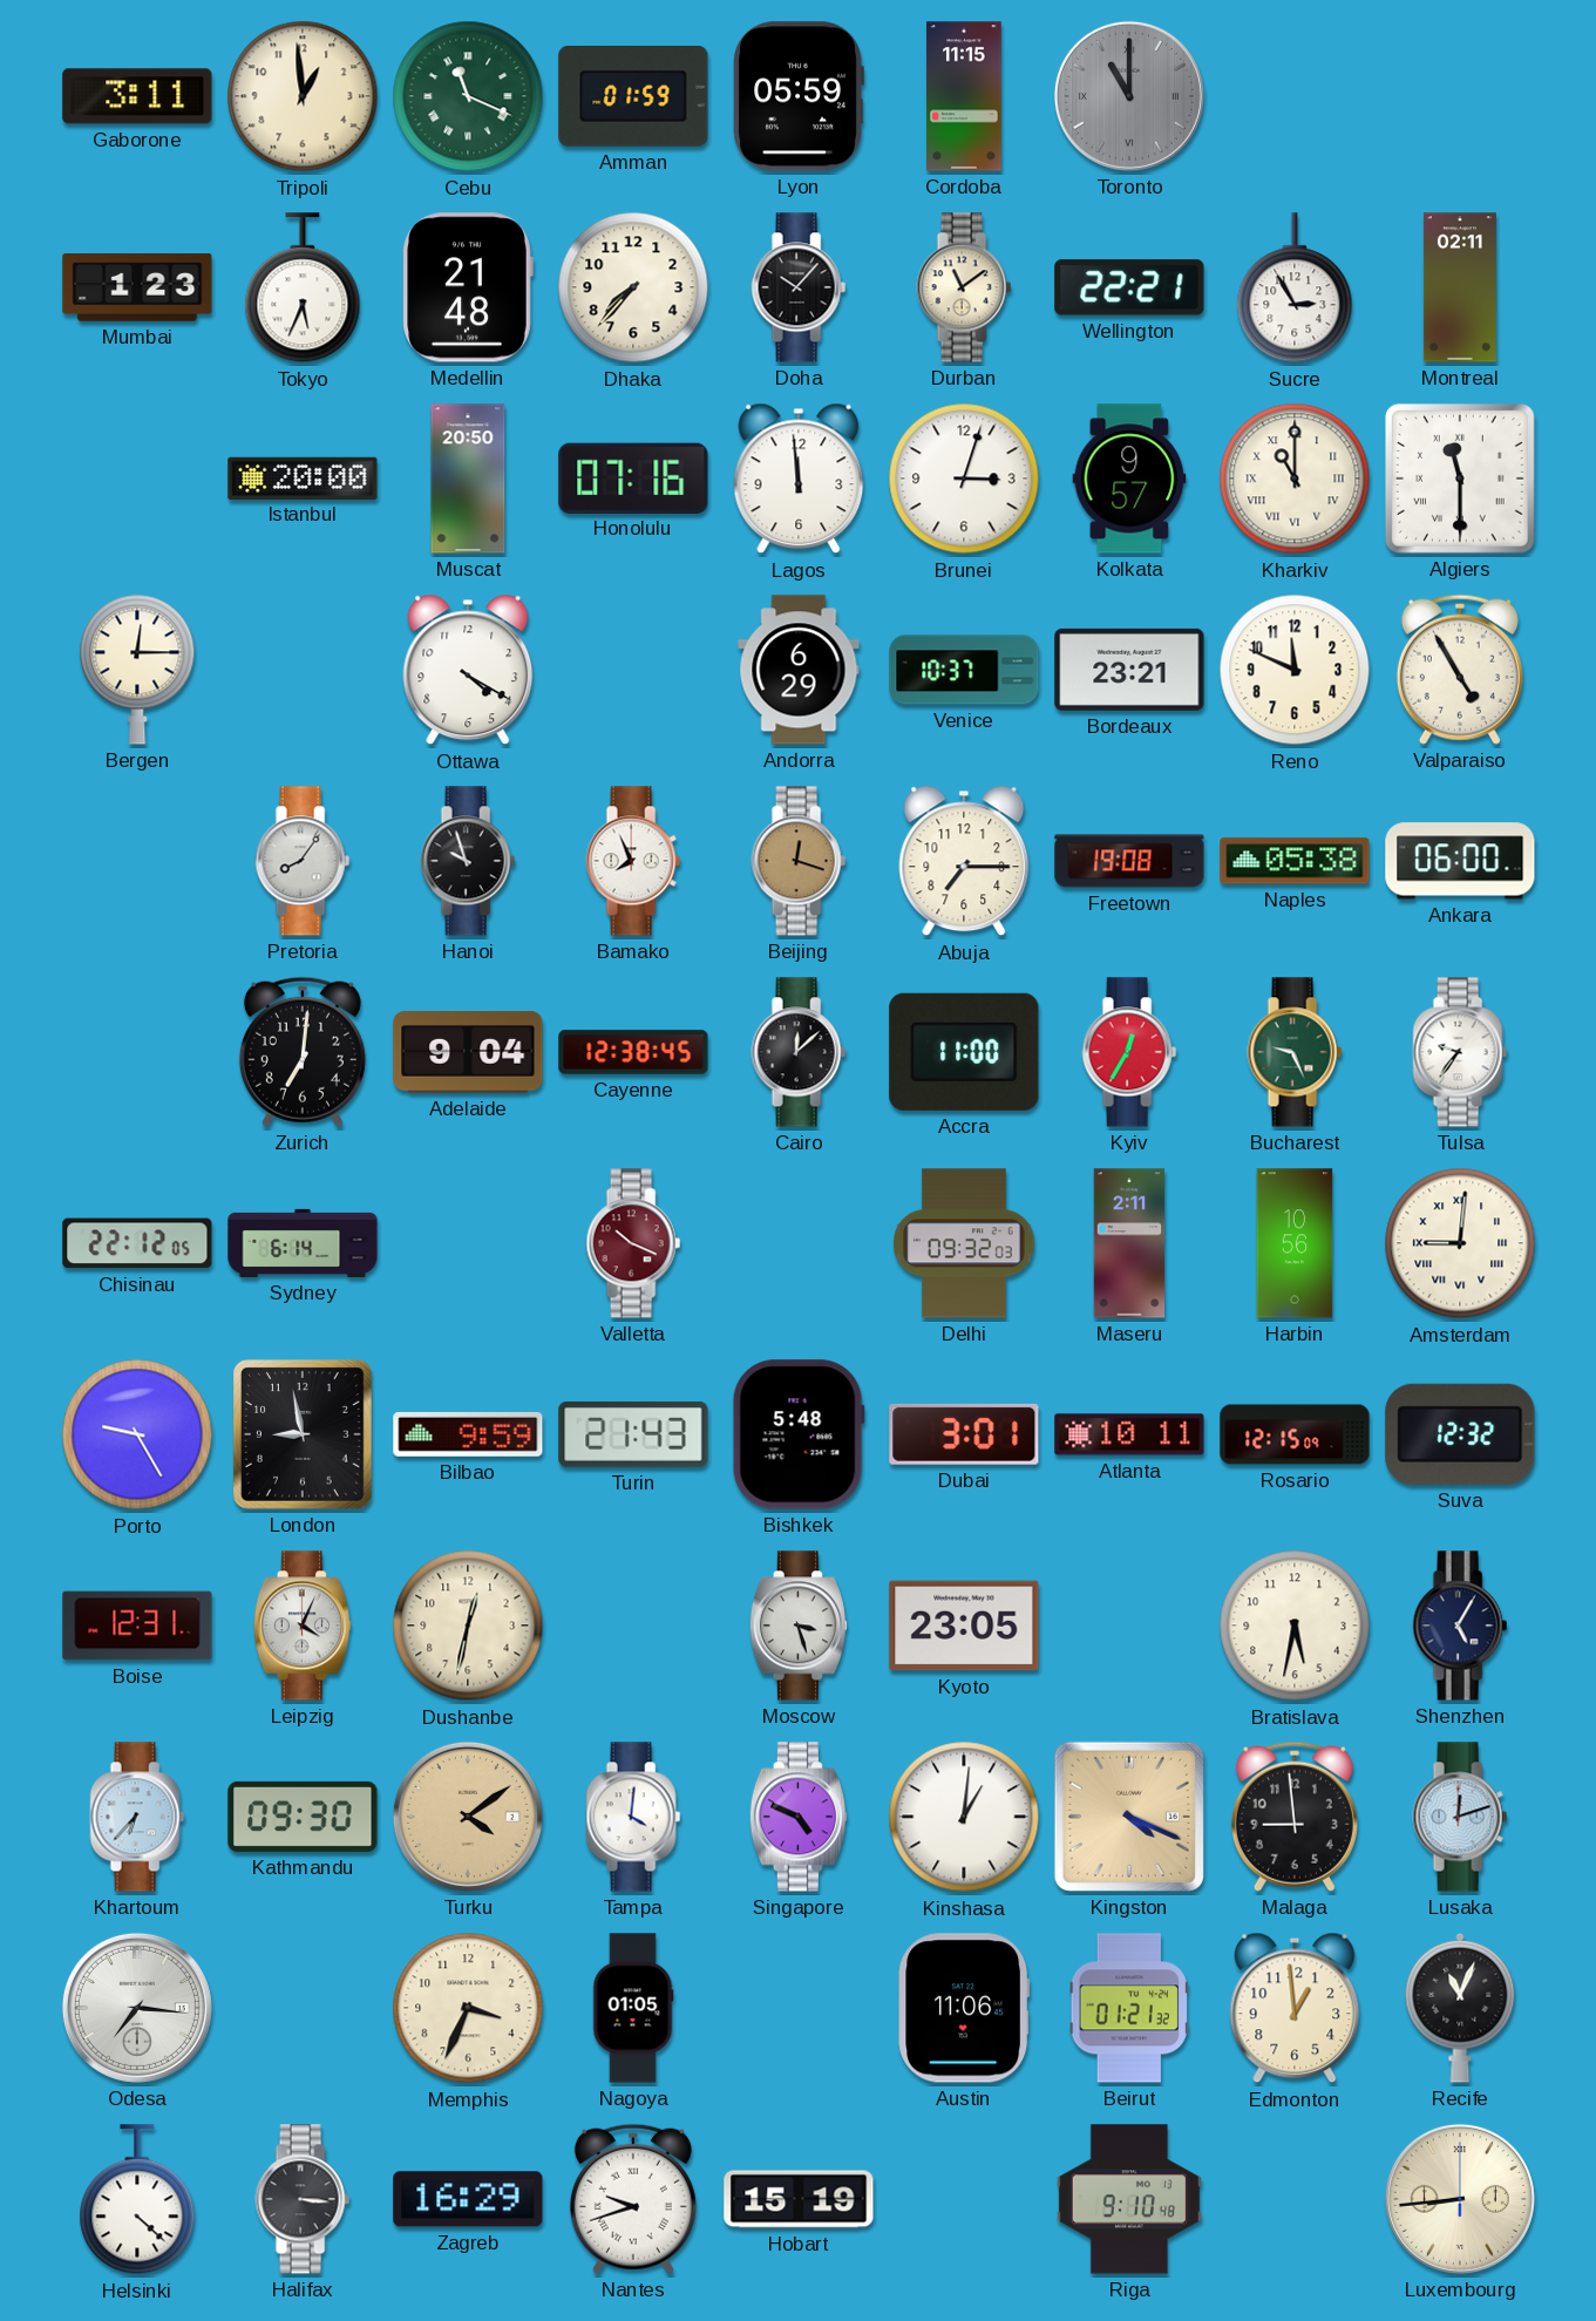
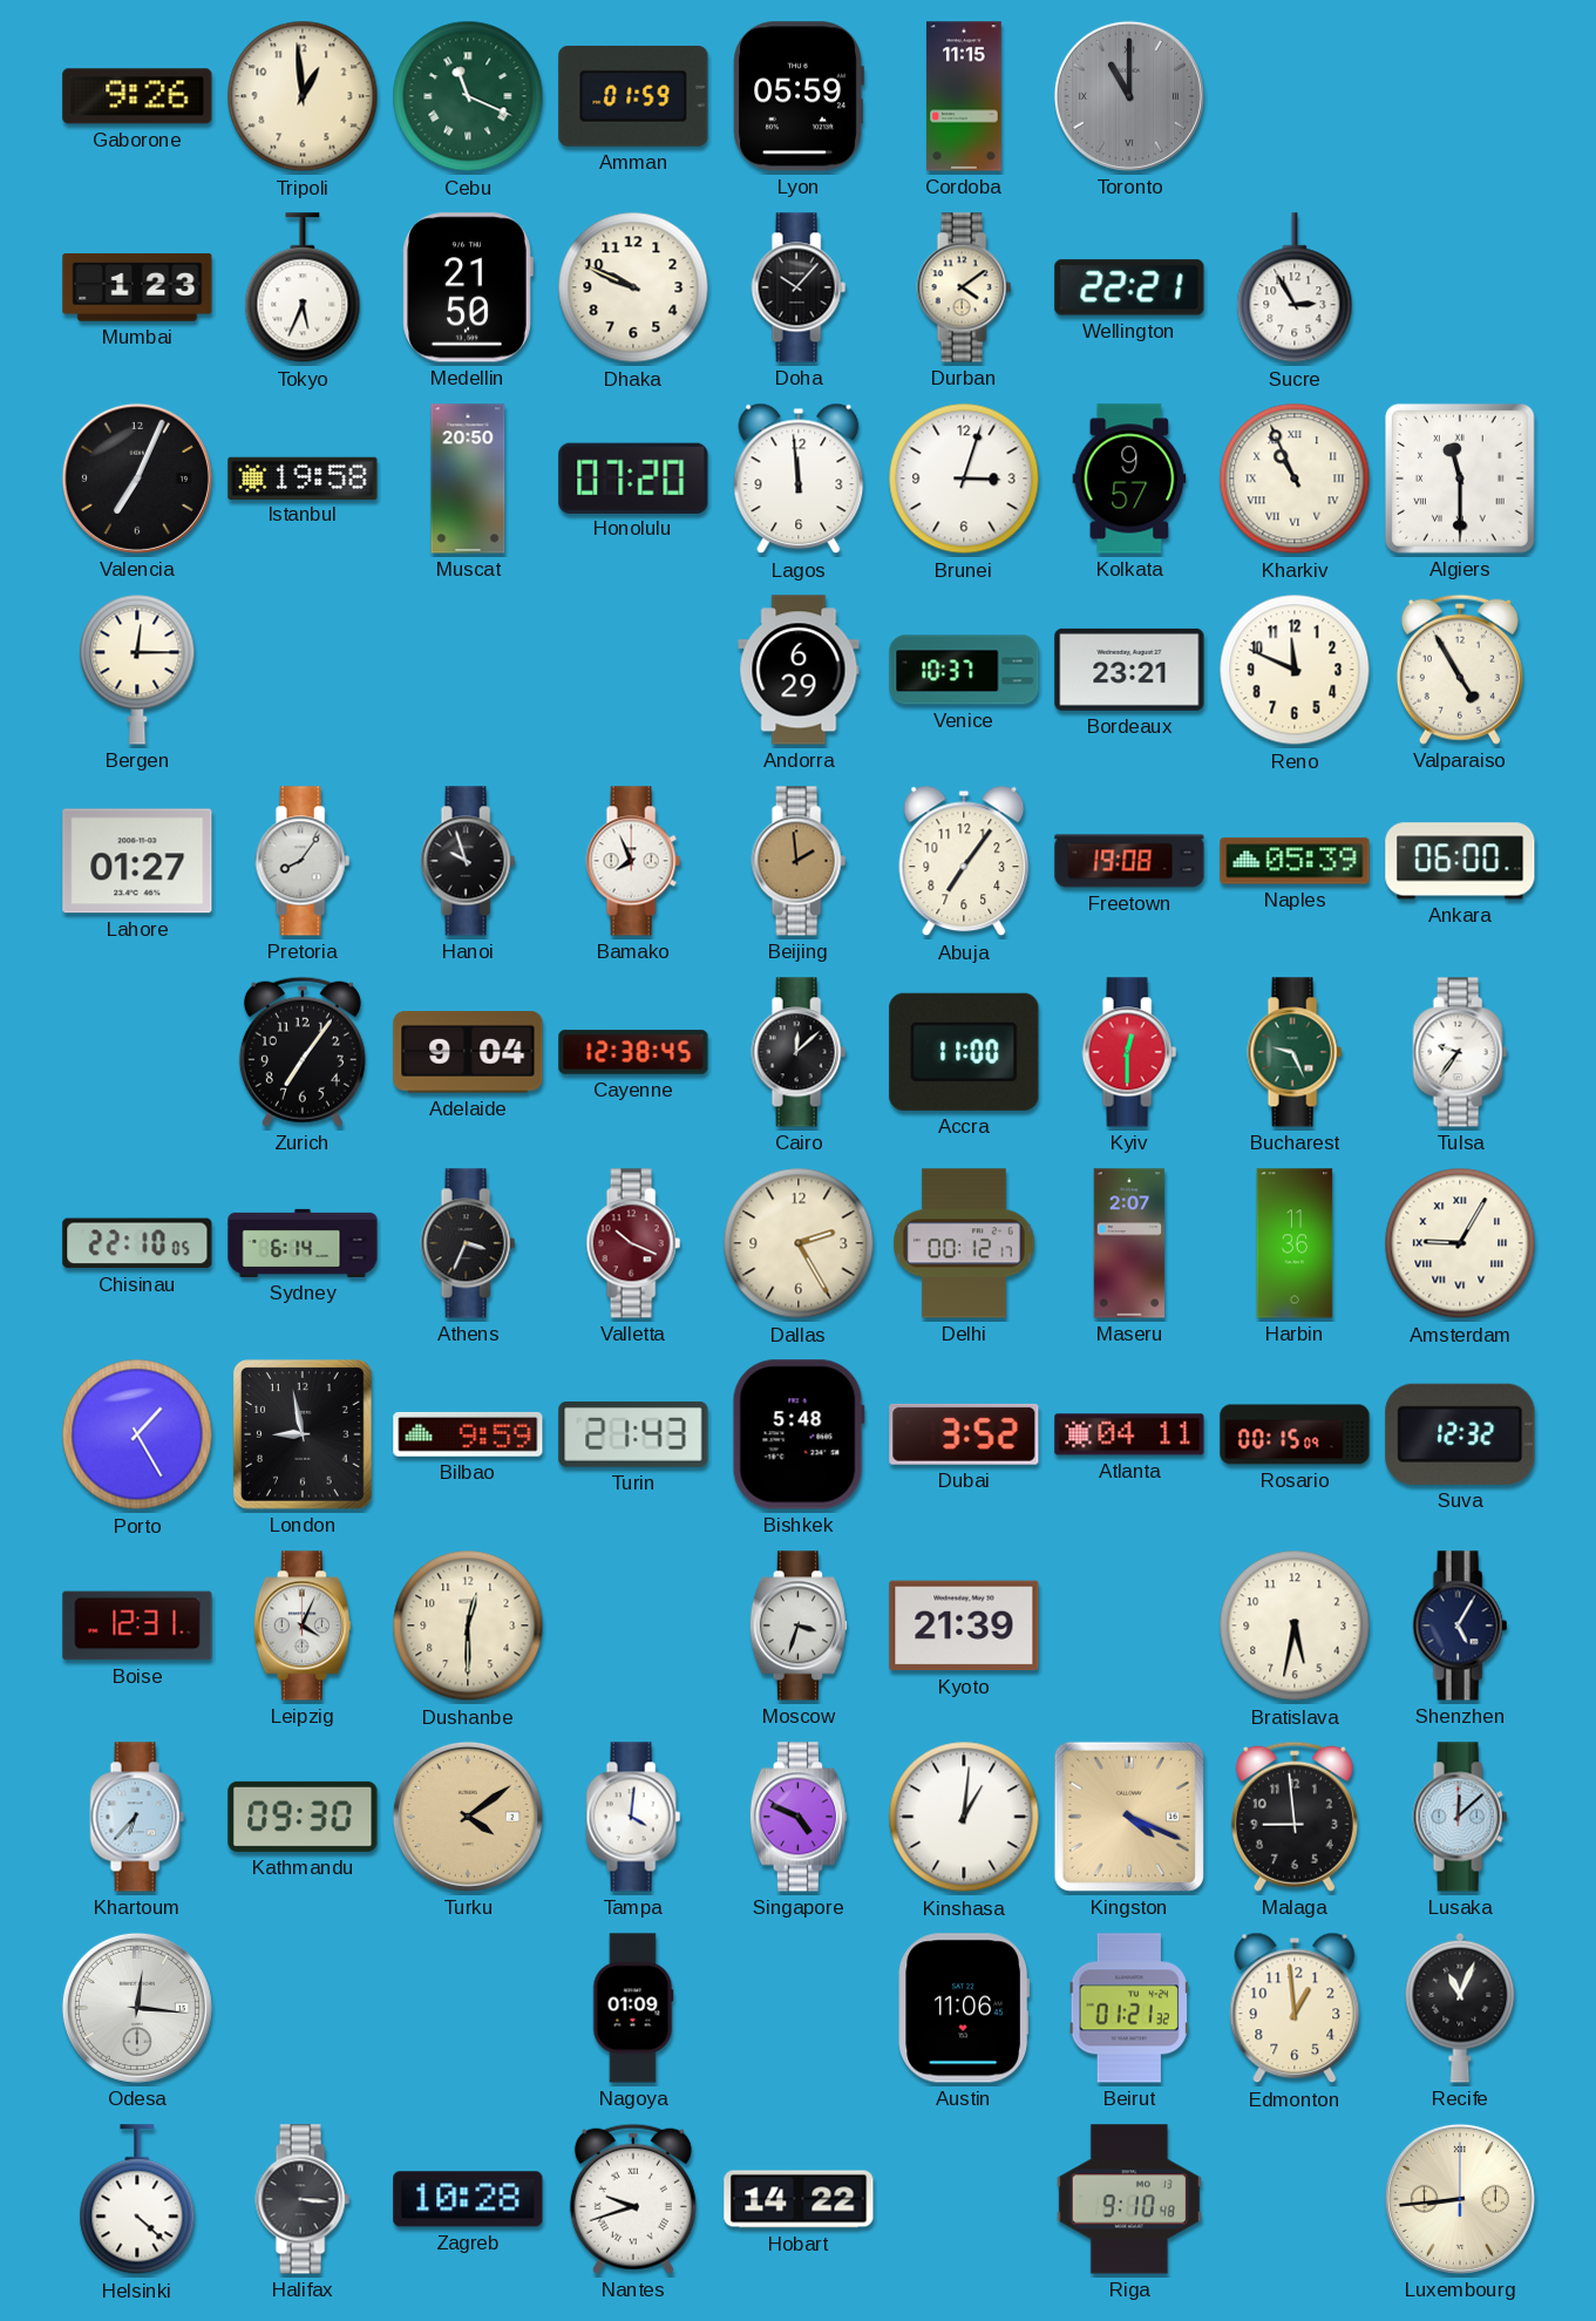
Gaborone: 3:11 -> 9:26 (137, 96)
Medellin: 21:48 -> 21:50 (468, 287)
Dhaka: 7:37 -> 9:49 (633, 287)
Durban: 11:09 -> 4:09 (964, 287)
Montreal: 02:11 -> none (1460, 287)
Valencia: none -> 7:04 (137, 479)
Istanbul: 20:00 -> 19:58 (303, 477)
Honolulu: 07:16 -> 07:20 (633, 477)
Kharkiv: 11:00 -> 10:56 (1295, 479)
Ottawa: 4:20 -> none (468, 670)
Lahore: none -> 01:27 (137, 861)
Beijing: 12:18 -> 1:59 (799, 861)
Abuja: 7:15 -> 7:06 (964, 861)
Naples: 05:38 -> 05:39 (1295, 861)
Zurich: 7:01 -> 7:06 (303, 1052)
Kyiv: 12:35 -> 12:30 (1129, 1052)
Chisinau: 22:12 -> 22:10 (137, 1243)
Athens: none -> 3:34 (468, 1243)
Dallas: none -> 2:25 (799, 1243)
Delhi: 09:32 -> 00:12 (964, 1243)
Maseru: 2:11 -> 2:07 (1129, 1243)
Harbin: 10:56 -> 11:36 (1295, 1243)
Amsterdam: 9:01 -> 9:05 (1460, 1243)
Porto: 9:25 -> 1:25 (137, 1434)
Dubai: 3:01 -> 3:52 (964, 1434)
Atlanta: 10:11 -> 04:11 (1129, 1434)
Rosario: 12:15 -> 00:15 (1295, 1434)
Dushanbe: 12:32 -> 12:30 (468, 1626)
Moscow: 3:27 -> 3:33 (799, 1626)
Kyoto: 23:05 -> 21:39 (964, 1626)
Lusaka: 12:12 -> 12:08 (1460, 1817)
Odesa: 7:16 -> 12:16 (137, 2008)
Memphis: 3:34 -> none (468, 2008)
Nagoya: 01:05 -> 01:09 (633, 2008)
Zagreb: 16:29 -> 10:28 (468, 2199)
Hobart: 15:19 -> 14:22 (799, 2199)
